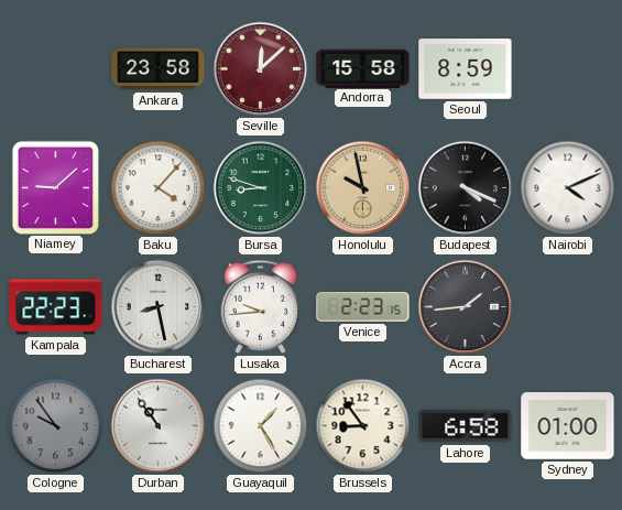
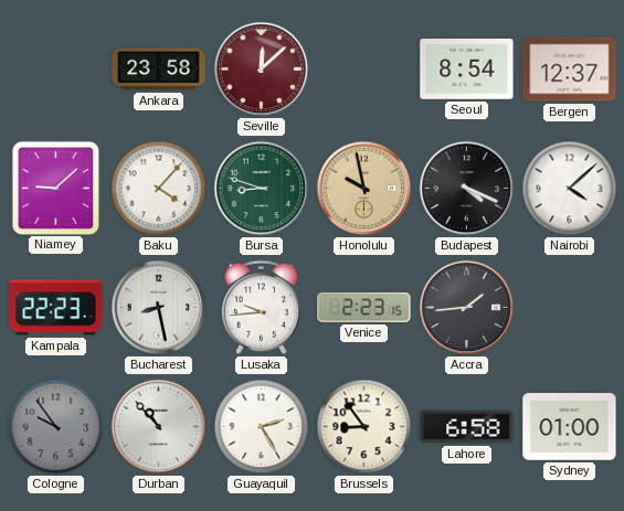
Andorra: 15:58 -> none (363, 68)
Seoul: 8:59 -> 8:54 (467, 70)
Bergen: none -> 12:37 (570, 70)
Nairobi: 4:11 -> 4:08 (570, 189)
Durban: 10:54 -> 10:53 (159, 427)
Guayaquil: 1:25 -> 2:25 (262, 427)
